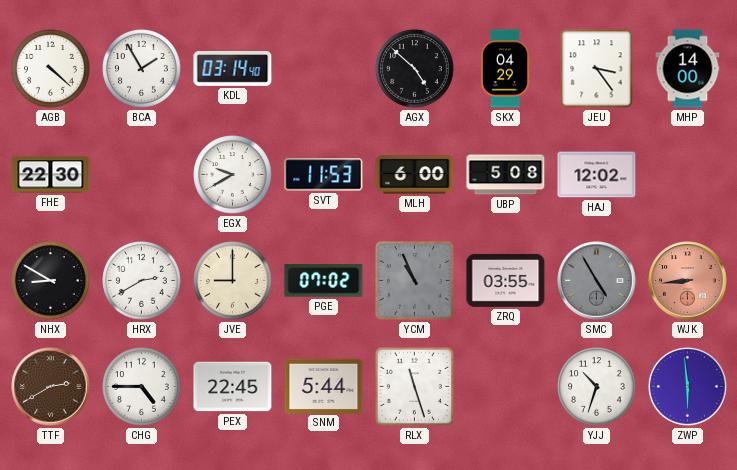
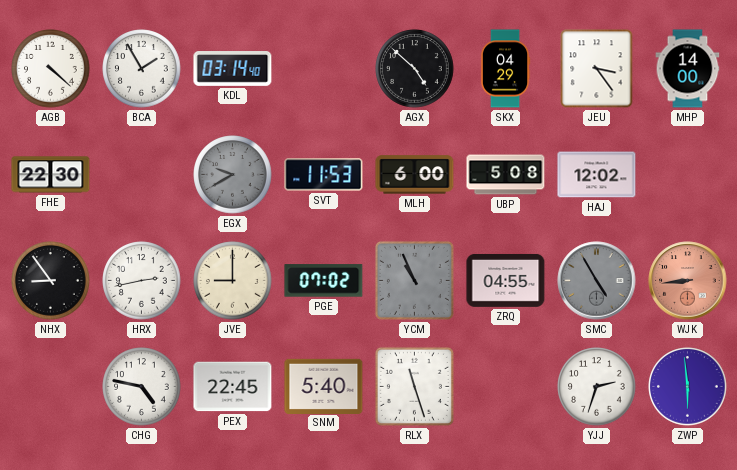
EGX dial: white -> grey (233, 175)
NHX: 8:50 -> 8:54 (51, 281)
HRX: 2:40 -> 2:43 (142, 281)
ZRQ: 03:55 -> 04:55 (506, 280)
TTF: 2:40 -> none (51, 387)
CHG: 4:45 -> 4:47 (142, 387)
SNM: 5:44 -> 5:40 (324, 386)
YJJ: 10:33 -> 2:33 (597, 387)
